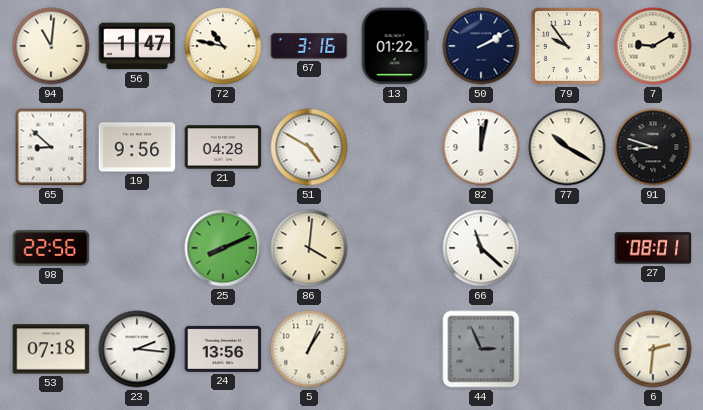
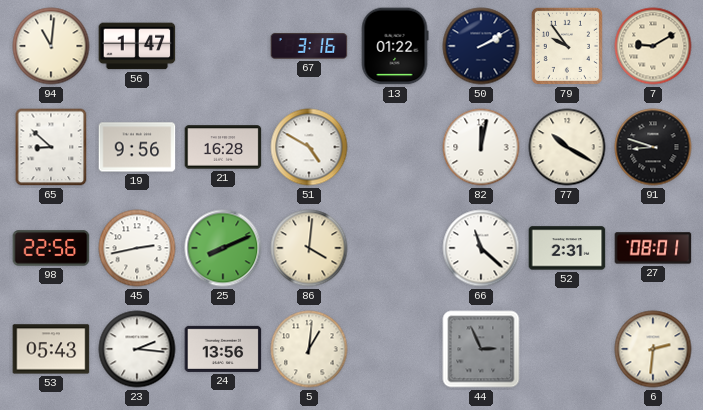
72: 10:47 -> none (223, 46)
21: 04:28 -> 16:28 (223, 147)
45: none -> 2:43 (137, 248)
52: none -> 2:31 (567, 248)
53: 07:18 -> 05:43 (51, 349)
5: 1:04 -> 1:01 (309, 349)
